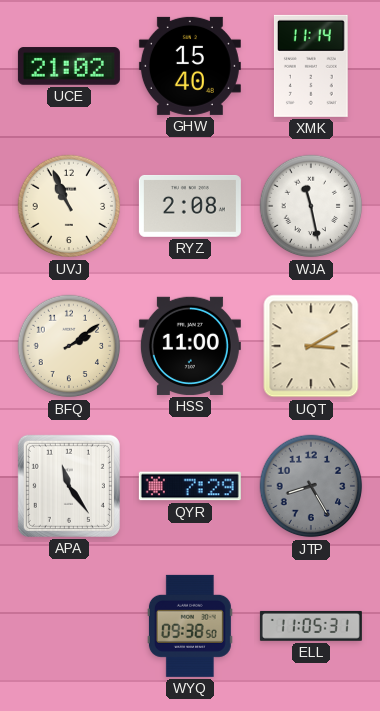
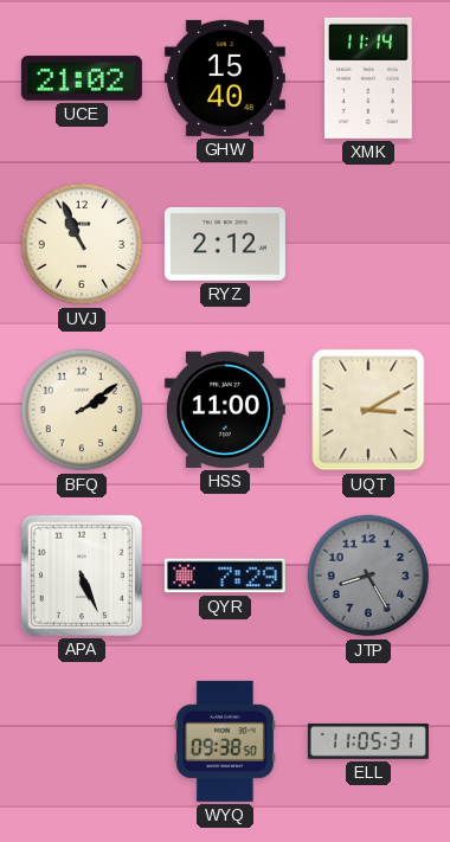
RYZ: 2:08 -> 2:12 (225, 244)
WJA: 11:28 -> none (311, 206)
APA: 11:24 -> 5:26 (82, 576)
